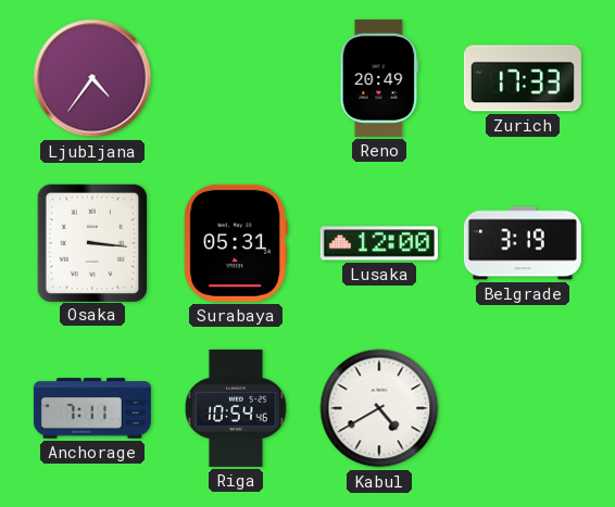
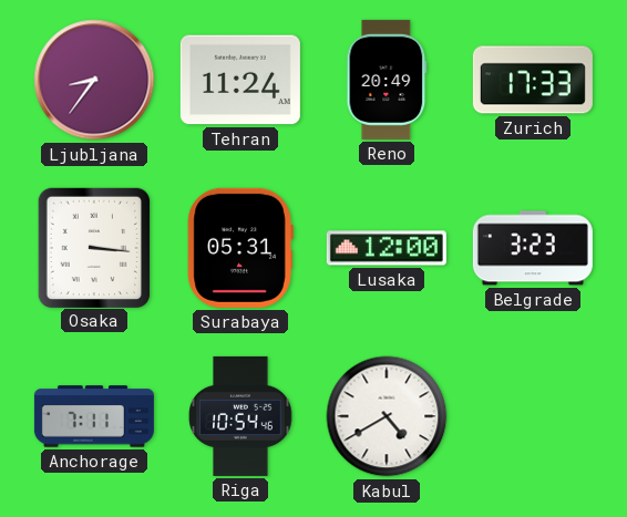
Ljubljana: 4:36 -> 8:36 (94, 80)
Tehran: none -> 11:24 (240, 80)
Belgrade: 3:19 -> 3:23 (533, 248)
